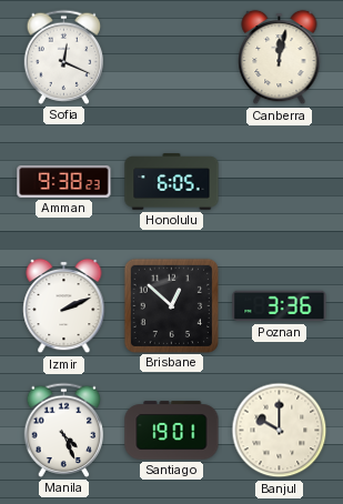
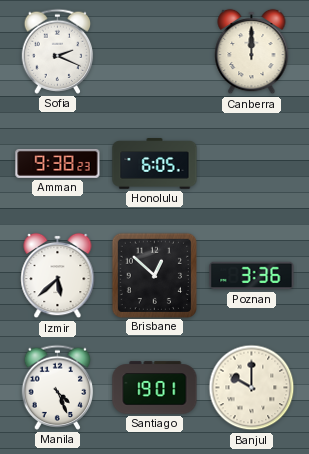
Sofia: 12:19 -> 2:19 (58, 51)
Canberra: 12:02 -> 12:00 (252, 52)
Izmir: 2:11 -> 5:38 (58, 276)
